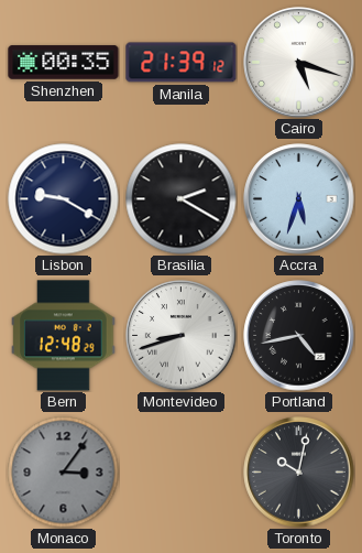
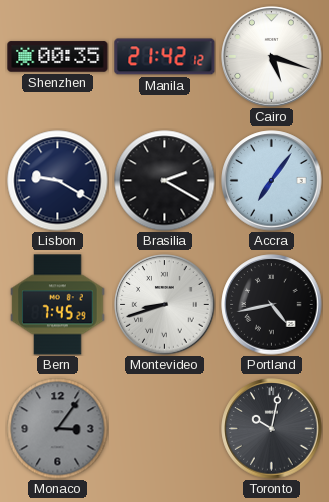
Manila: 21:39 -> 21:42 (165, 57)
Accra: 5:33 -> 7:06 (272, 181)
Bern: 12:48 -> 7:45 (58, 305)
